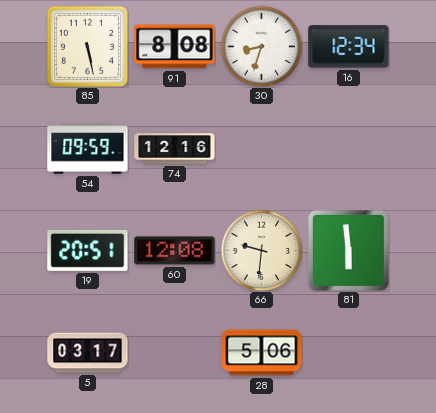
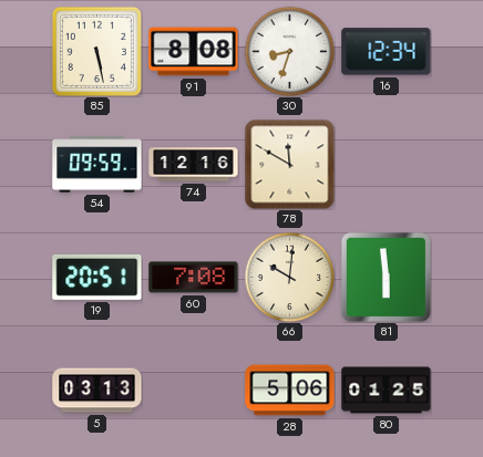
78: none -> 11:50 (289, 164)
60: 12:08 -> 7:08 (194, 278)
66: 9:31 -> 10:01 (289, 277)
5: 03:17 -> 03:13 (97, 391)
80: none -> 01:25 (387, 391)
